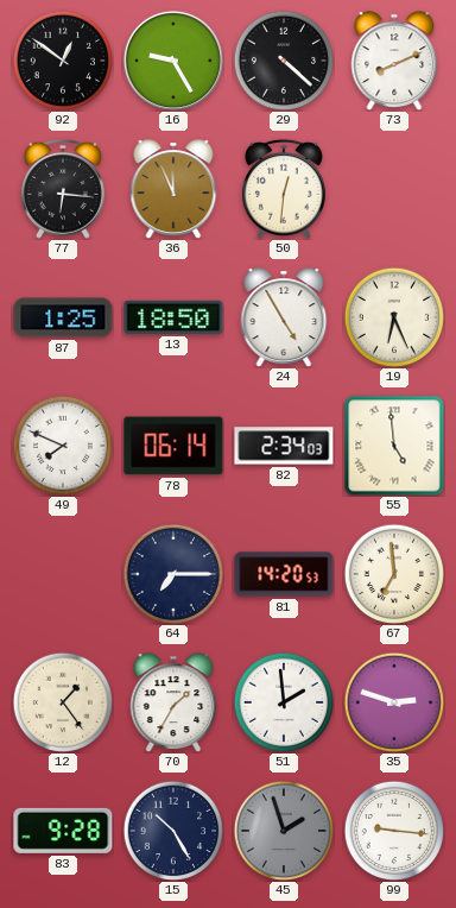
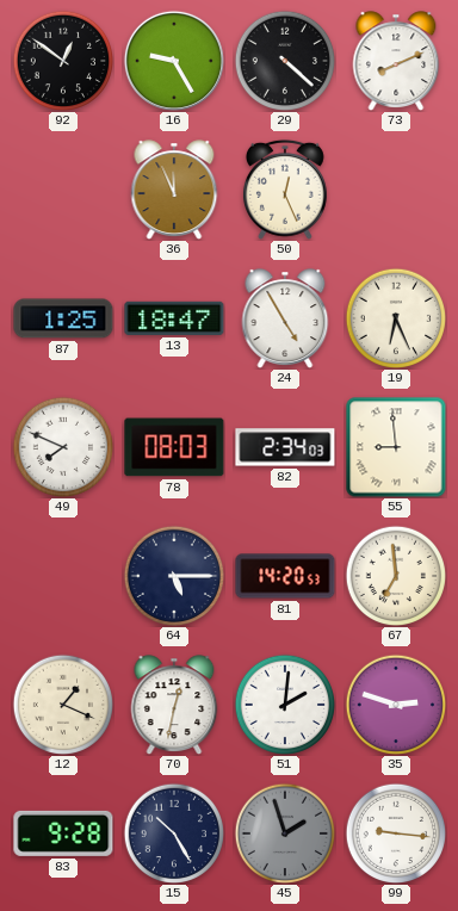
77: 6:16 -> none (63, 189)
50: 12:31 -> 12:26 (285, 190)
13: 18:50 -> 18:47 (174, 318)
78: 06:14 -> 08:03 (174, 447)
55: 4:59 -> 8:59 (396, 447)
64: 7:15 -> 5:15 (174, 576)
12: 1:24 -> 1:19 (63, 705)
70: 1:35 -> 12:32 (174, 705)
51: 1:59 -> 2:01 (285, 705)
